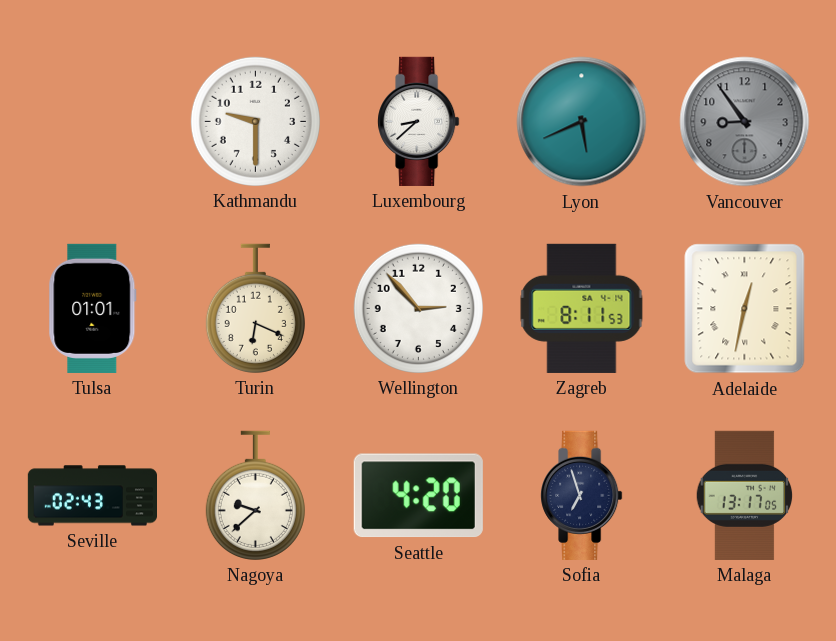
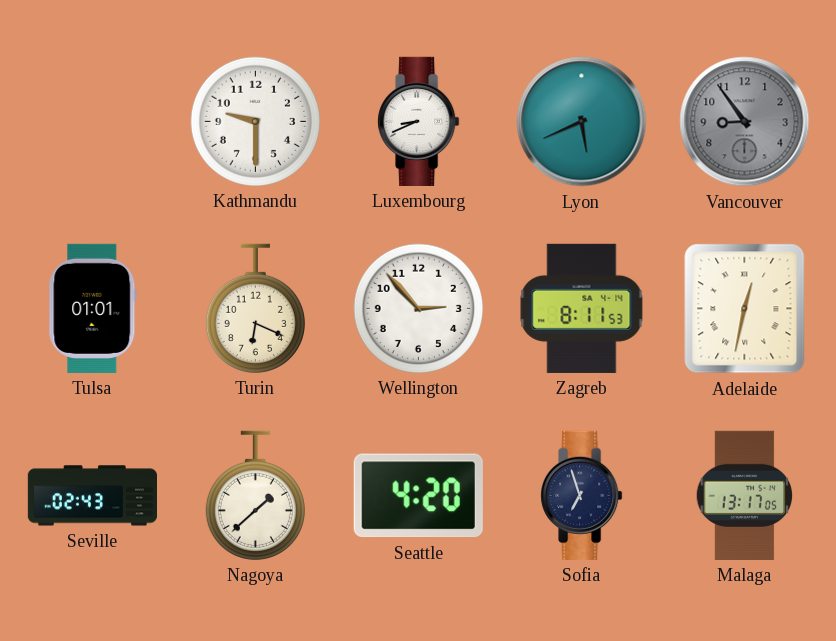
Luxembourg: 8:38 -> 8:41 (419, 121)
Nagoya: 9:38 -> 1:38 (255, 495)
